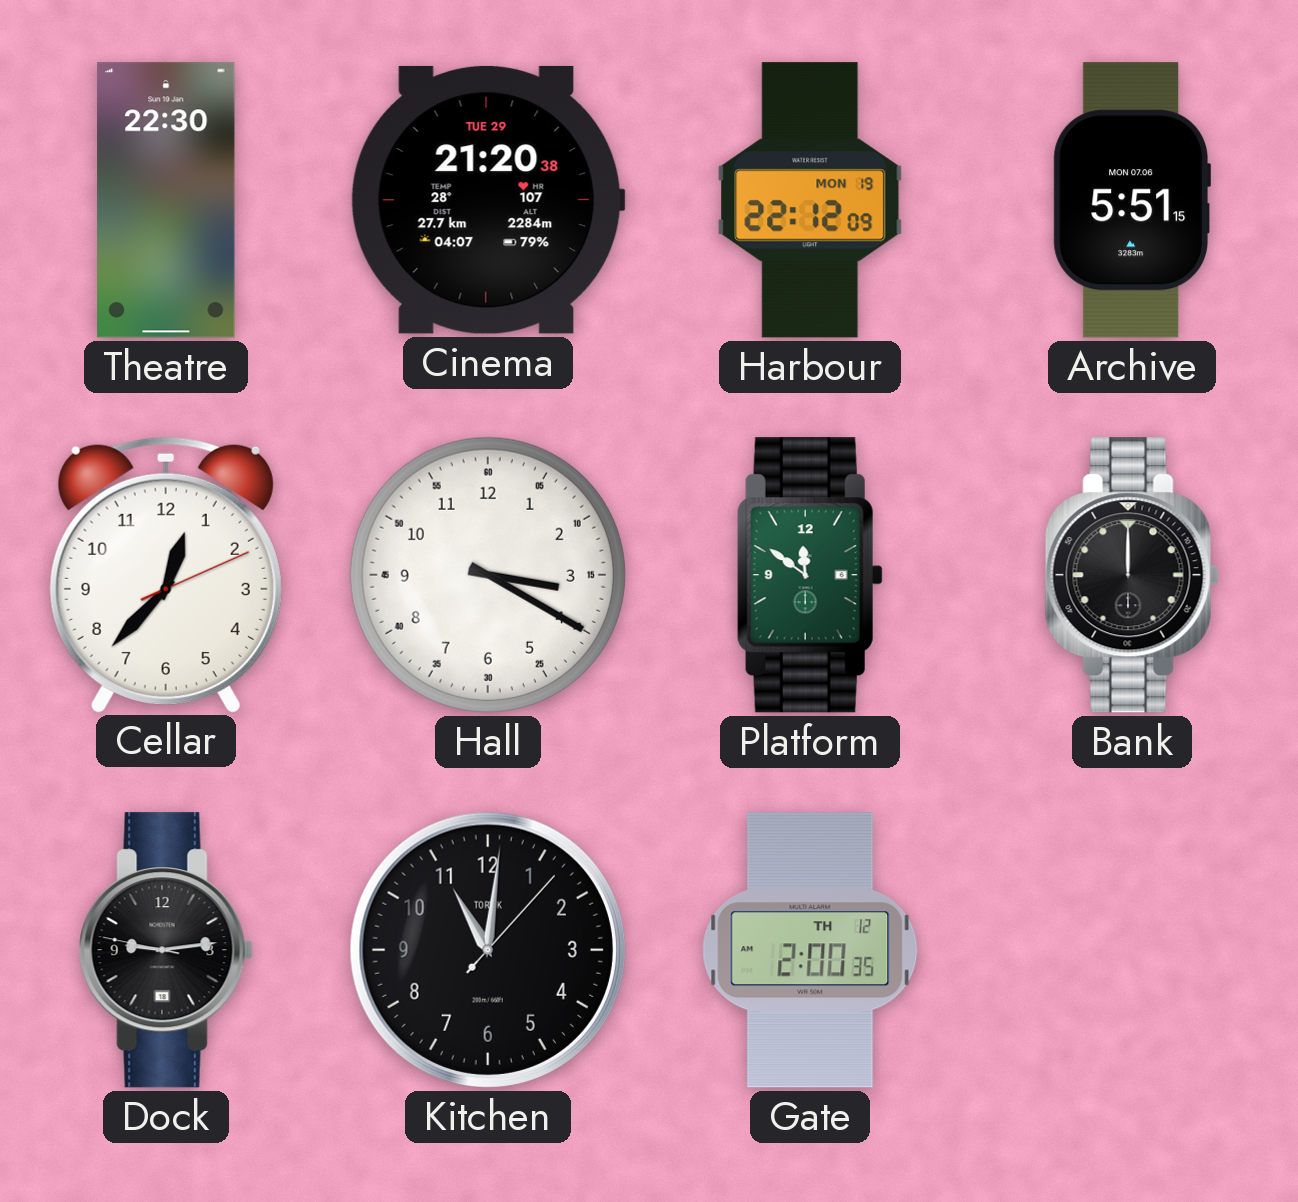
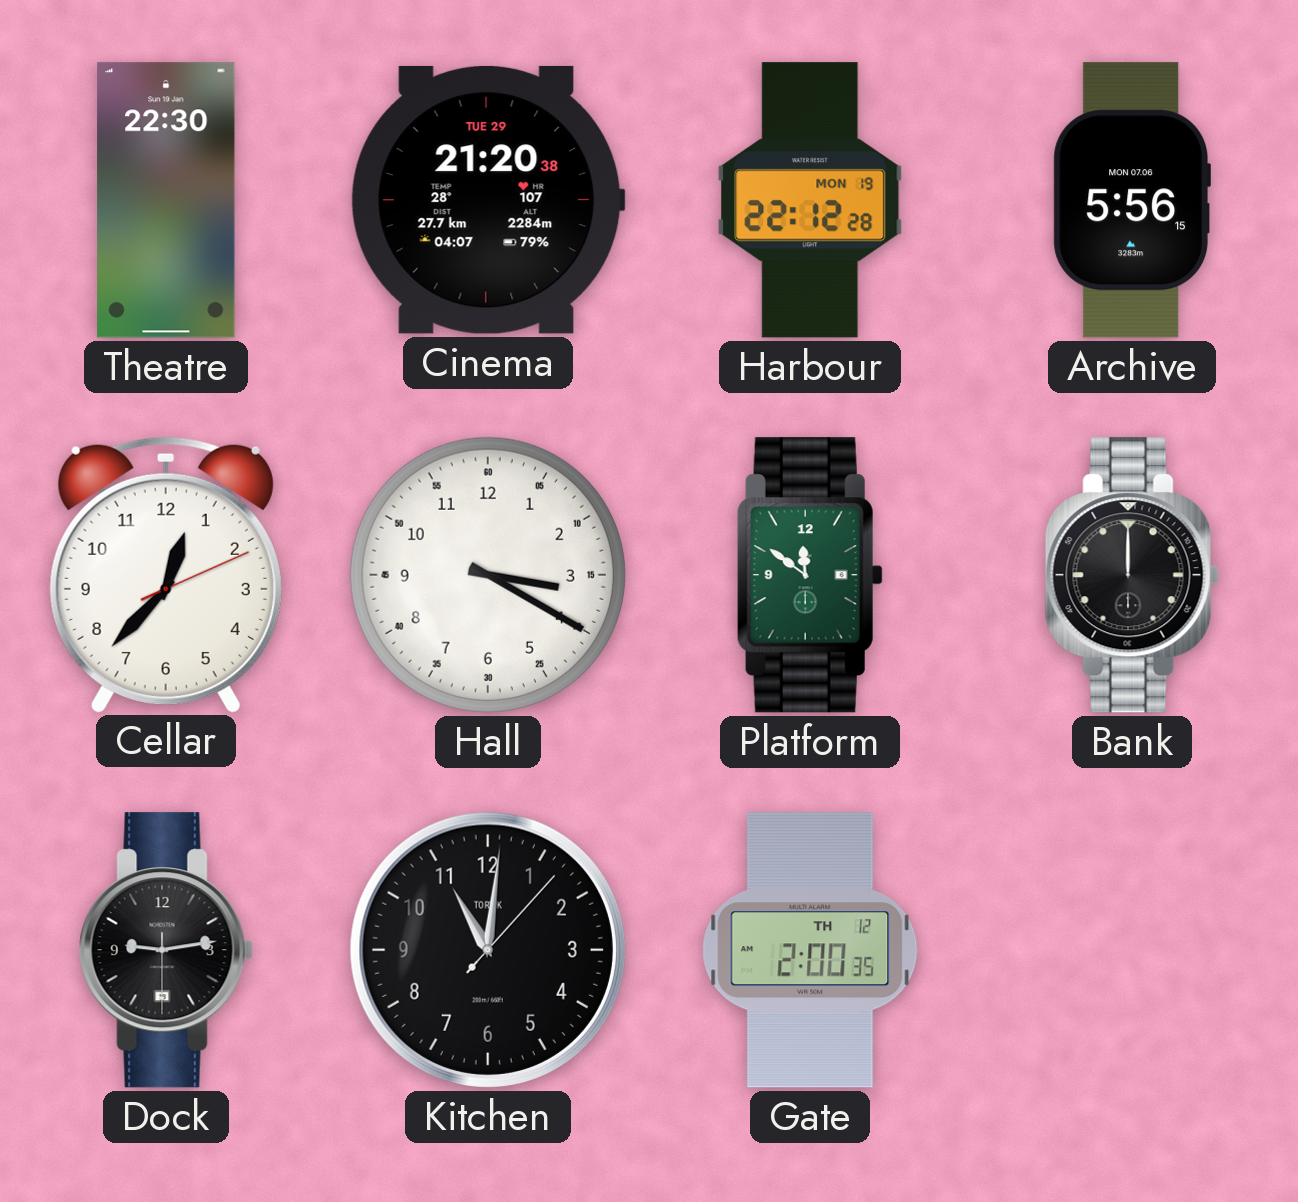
Harbour: 22:12:09 -> 22:12:28 (810, 200)
Archive: 5:51 -> 5:56 (1132, 200)
Dock: 9:13:47 -> 9:13:30 (166, 950)
